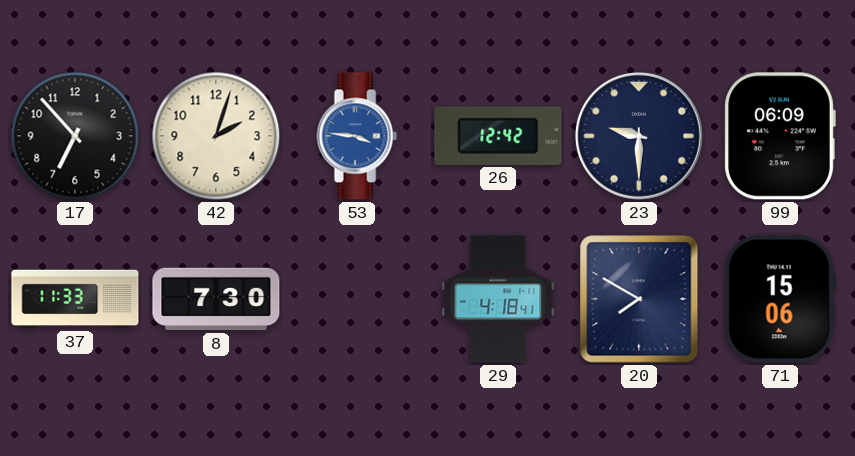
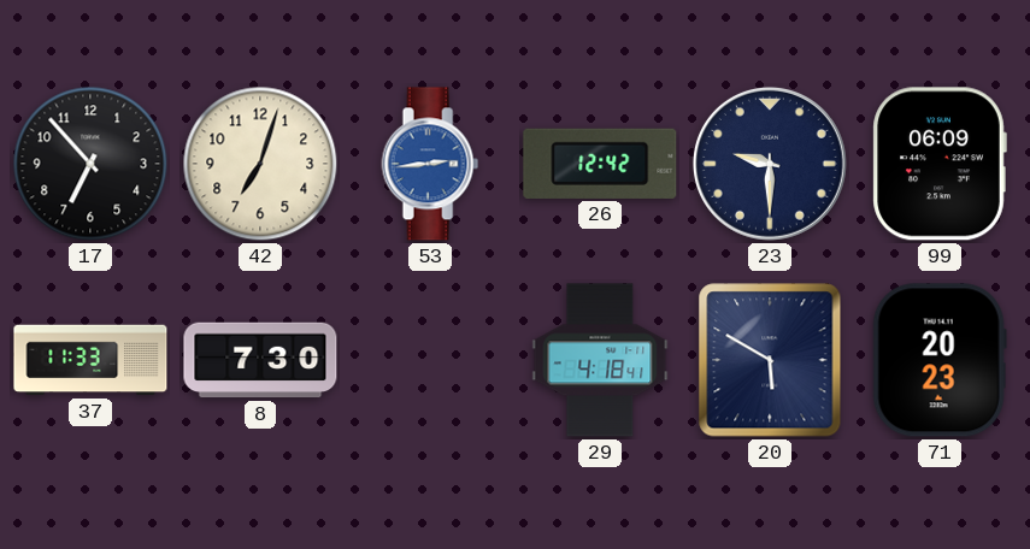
42: 2:03 -> 7:03 (260, 164)
53: 3:46 -> 2:44 (430, 164)
20: 7:50 -> 5:50 (770, 360)
71: 15:06 -> 20:23 (940, 360)
